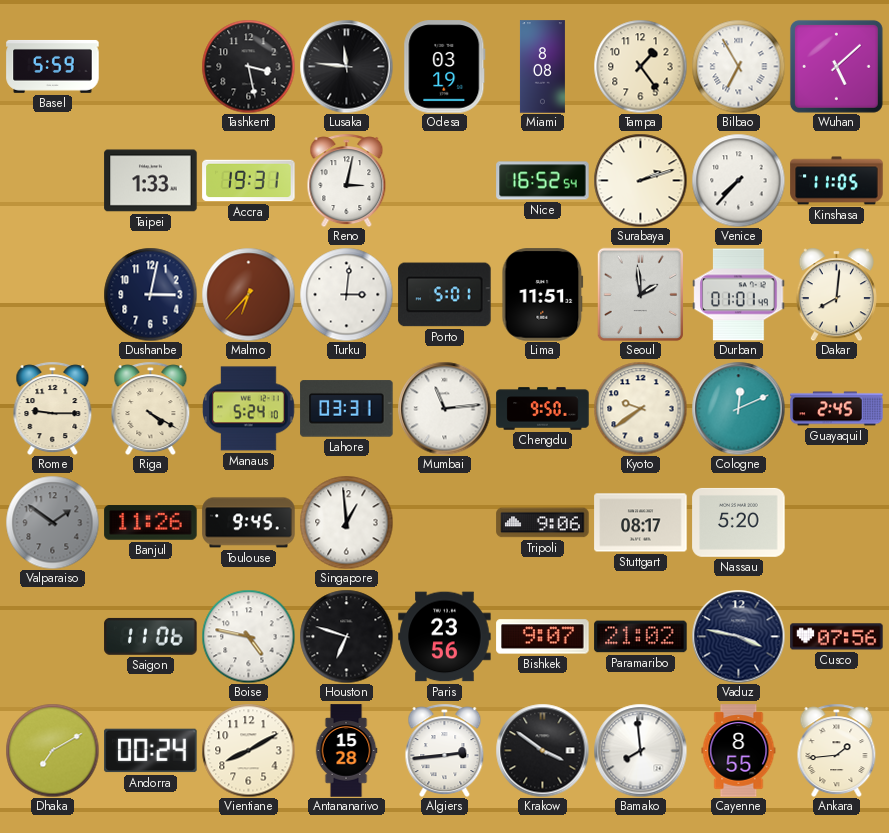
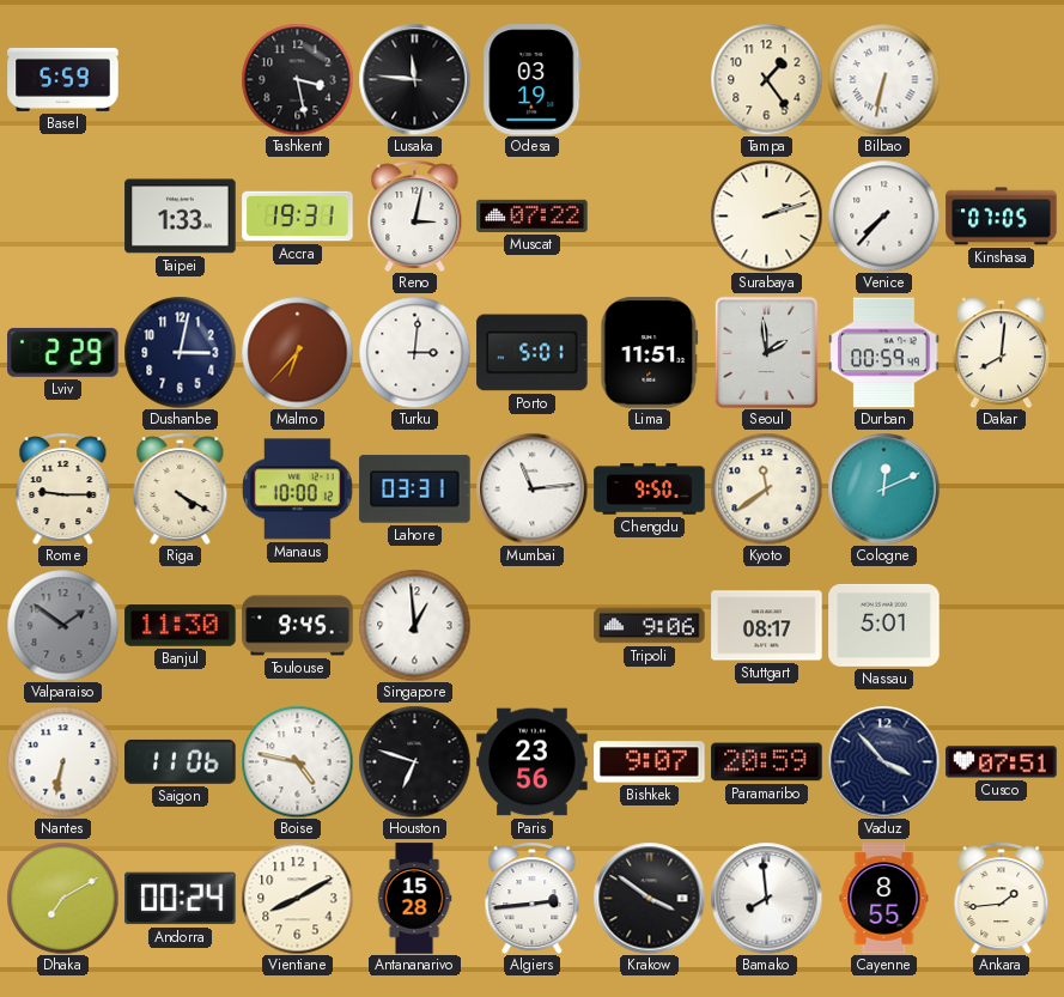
Miami: 8:08 -> none (542, 67)
Bilbao: 6:55 -> 6:32 (883, 79)
Wuhan: 5:08 -> none (836, 66)
Muscat: none -> 07:22 (533, 215)
Nice: 16:52 -> none (543, 181)
Kinshasa: 11:05 -> 07:05 (1002, 217)
Lviv: none -> 2:29 (63, 352)
Durban: 01:01 -> 00:59 (884, 353)
Manaus: 5:24 -> 10:00 (298, 490)
Kyoto: 9:39 -> 11:39 (766, 488)
Guayaquil: 2:45 -> none (837, 409)
Banjul: 11:26 -> 11:30 (181, 626)
Nassau: 5:20 -> 5:01 (884, 625)
Nantes: none -> 6:32 (62, 761)
Paramaribo: 21:02 -> 20:59 (767, 762)
Vaduz: 3:47 -> 3:53 (883, 761)
Cusco: 07:56 -> 07:51 (1002, 762)
